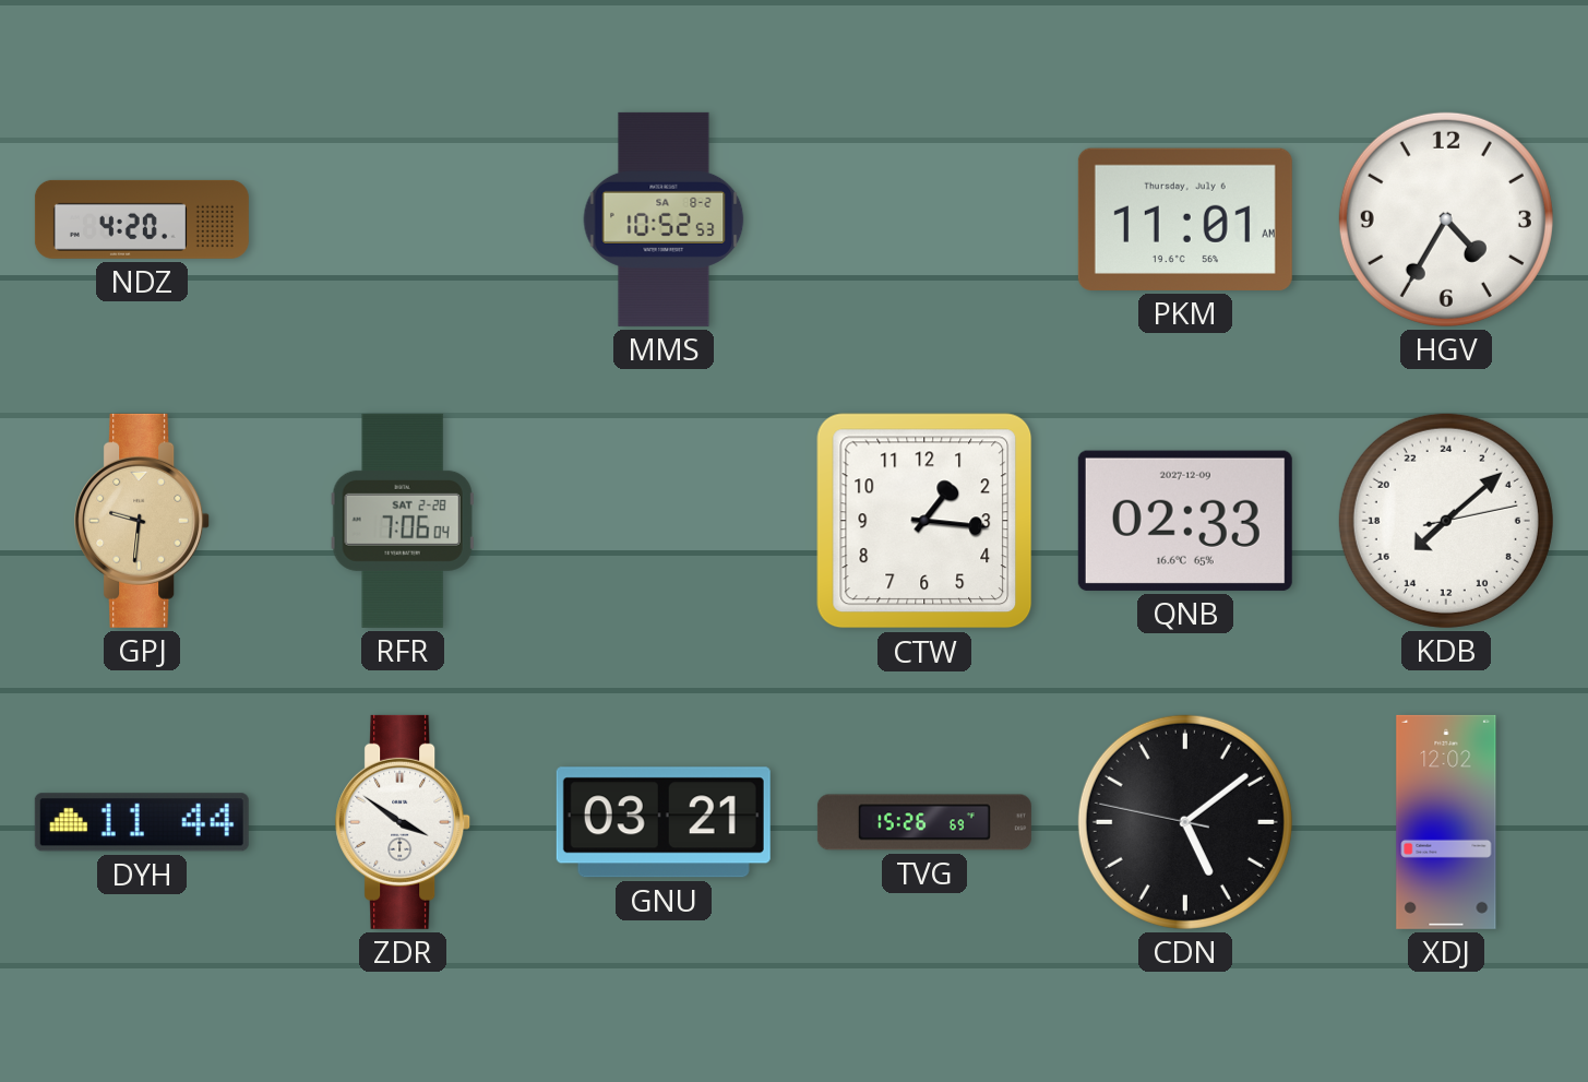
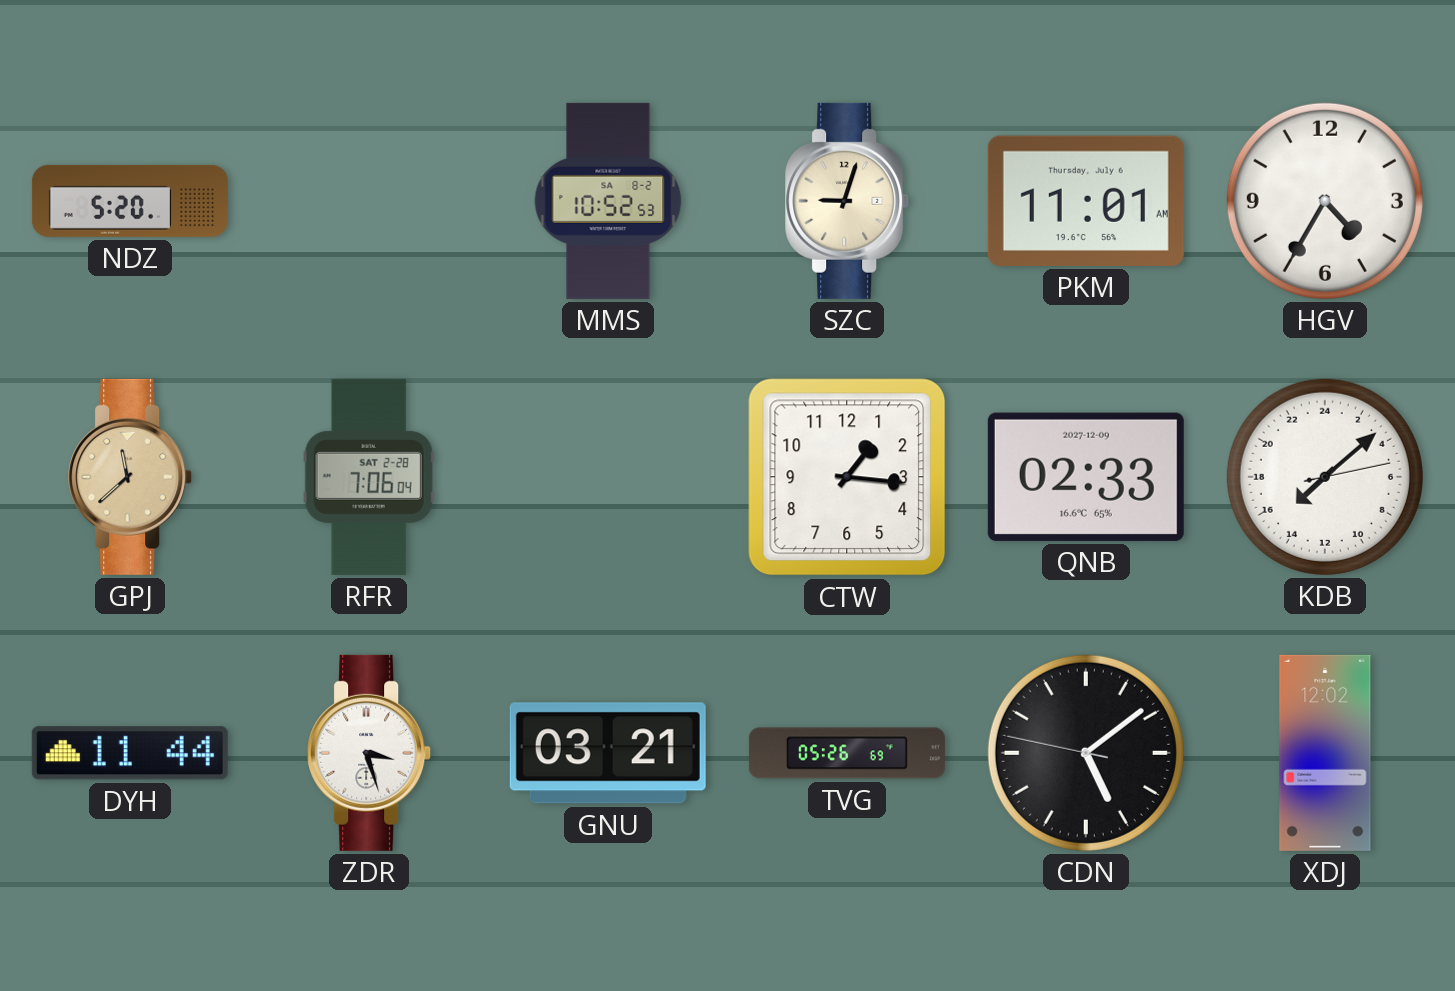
NDZ: 4:20 -> 5:20 (130, 201)
SZC: none -> 9:03 (848, 201)
GPJ: 9:31 -> 11:38 (131, 477)
ZDR: 3:51 -> 3:27 (370, 753)
TVG: 15:26 -> 05:26 (847, 753)
